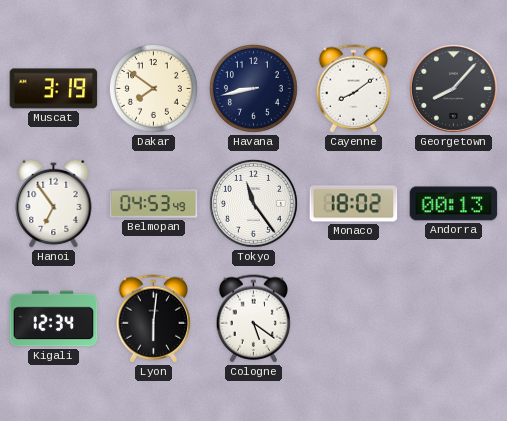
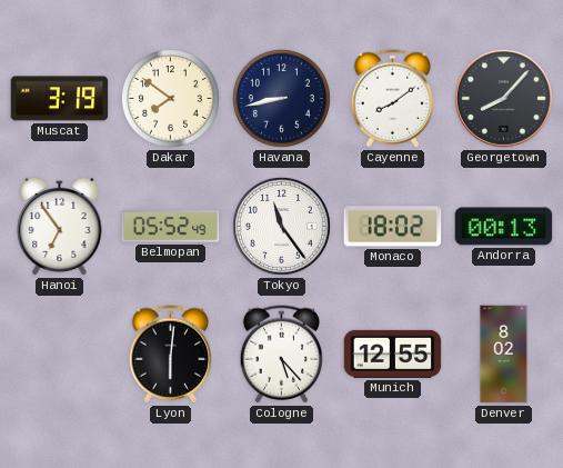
Belmopan: 04:53 -> 05:52 (171, 227)
Kigali: 12:34 -> none (54, 319)
Cologne: 5:21 -> 5:23 (281, 355)
Munich: none -> 12:55 (393, 354)
Denver: none -> 8:02 (504, 355)
